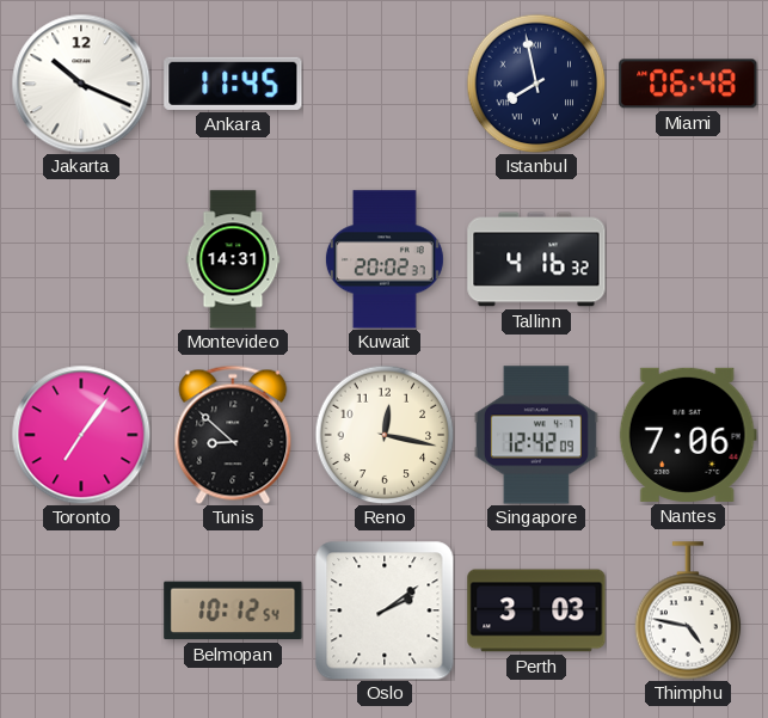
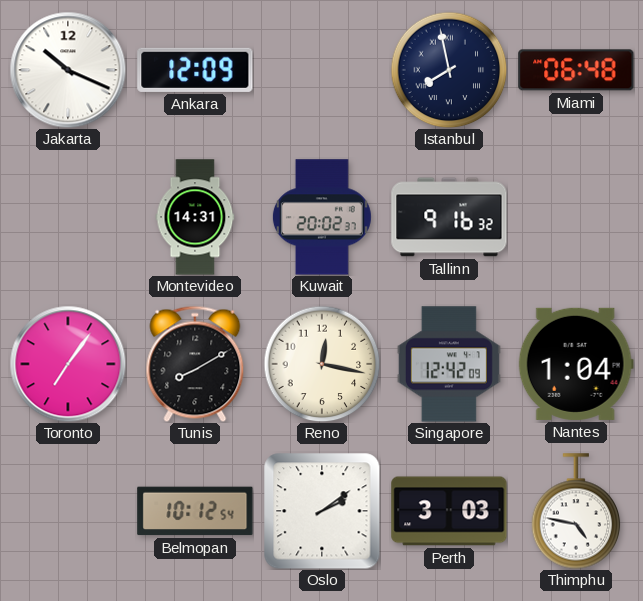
Ankara: 11:45 -> 12:09 (195, 70)
Tallinn: 4:16 -> 9:16 (449, 217)
Tunis: 8:52 -> 8:10 (195, 364)
Nantes: 7:06 -> 1:04 (576, 364)
